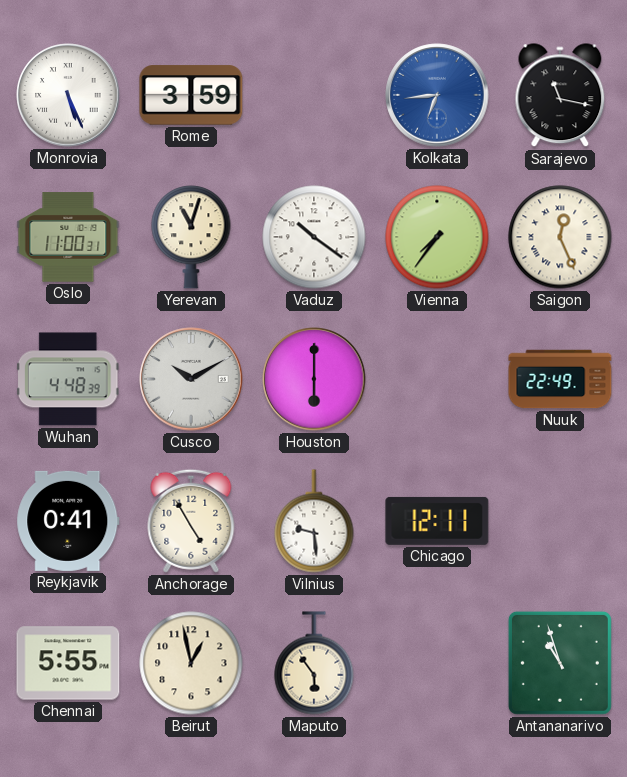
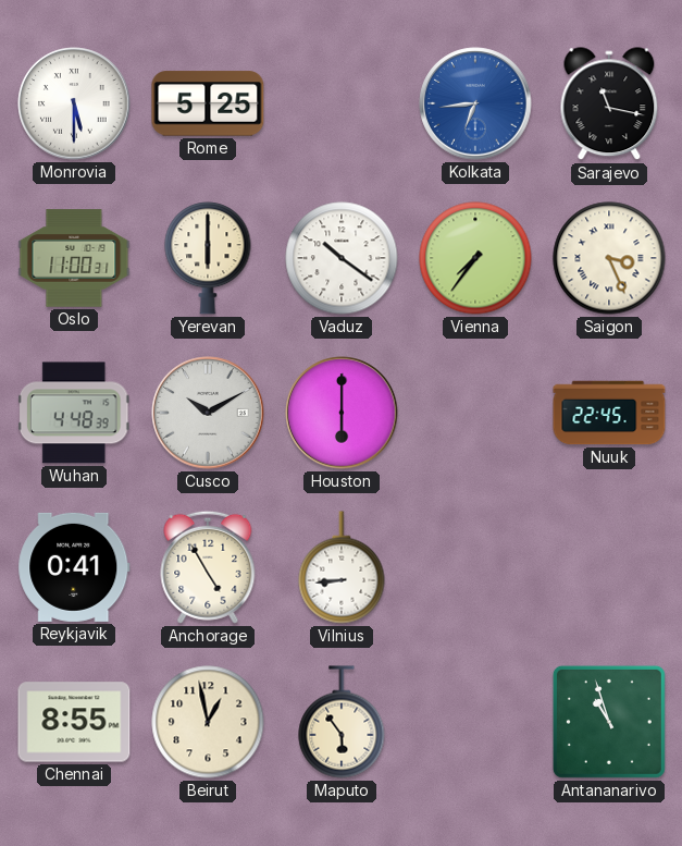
Monrovia: 5:26 -> 5:30 (74, 103)
Rome: 3:59 -> 5:25 (208, 103)
Yerevan: 11:03 -> 6:00 (208, 258)
Saigon: 12:26 -> 3:26 (609, 258)
Nuuk: 22:49 -> 22:45 (609, 413)
Vilnius: 9:29 -> 8:44 (342, 567)
Chicago: 12:11 -> none (437, 521)
Chennai: 5:55 -> 8:55 (74, 722)
